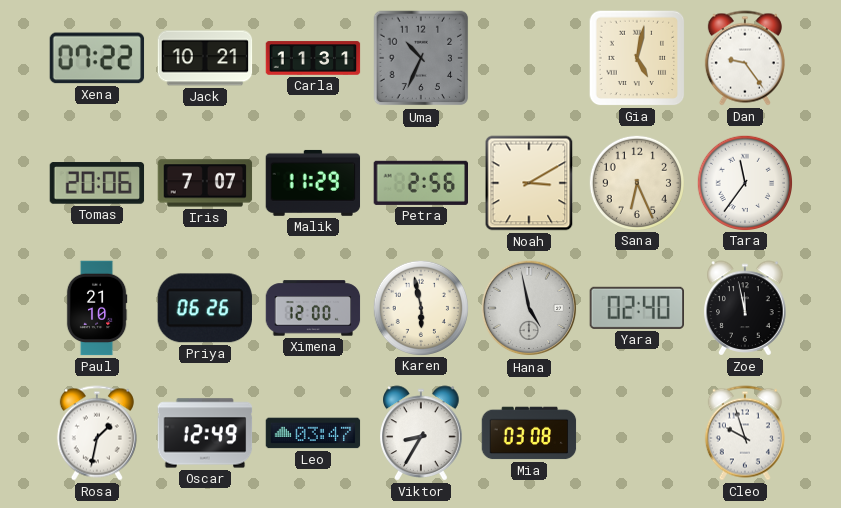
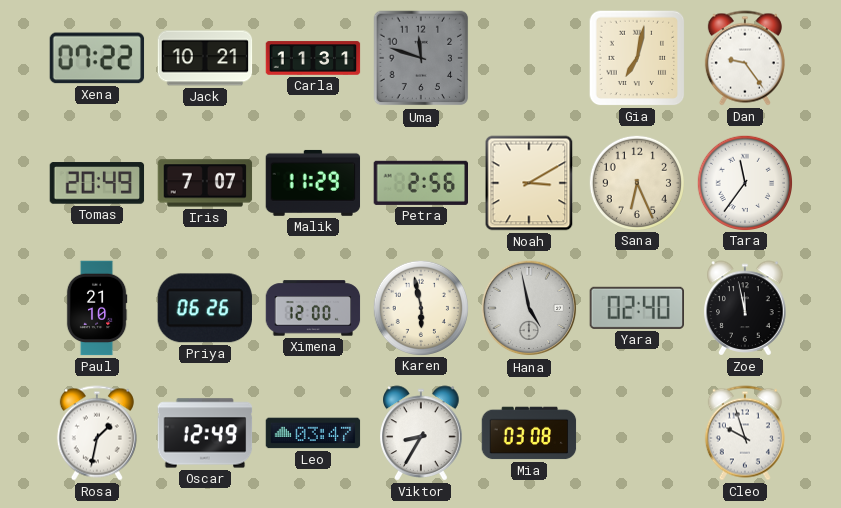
Uma: 10:34 -> 11:48 (421, 58)
Gia: 5:02 -> 7:02 (637, 58)
Tomas: 20:06 -> 20:49 (97, 183)
